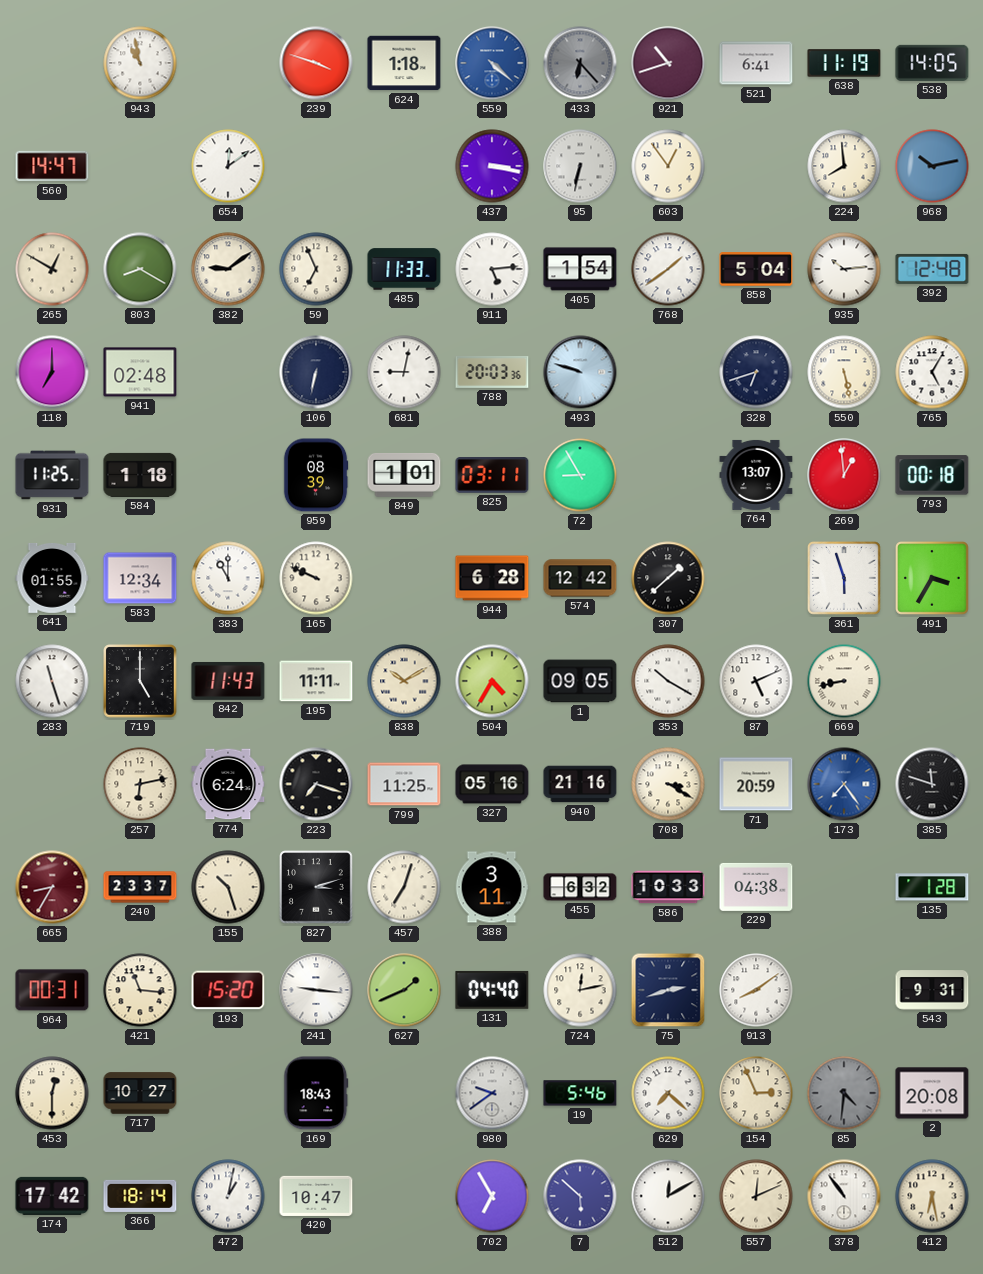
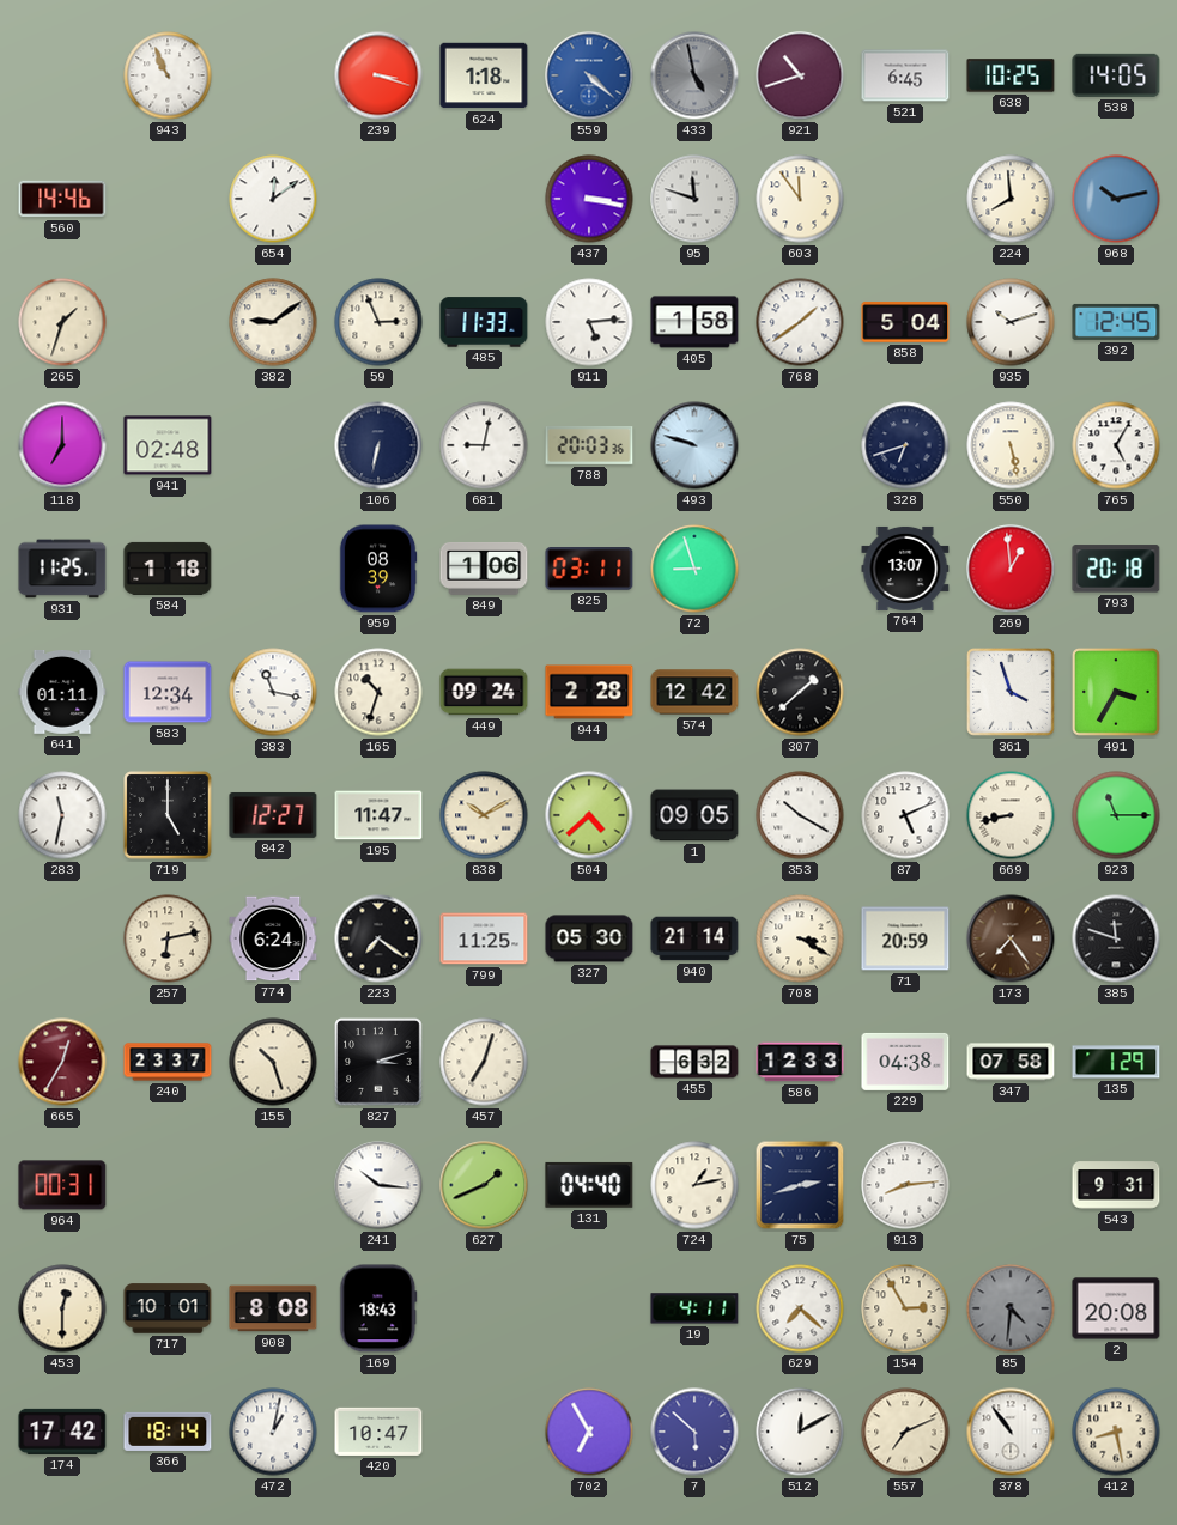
943: 10:58 -> 10:56 (168, 75)
239: 3:48 -> 3:18 (378, 75)
433: 6:23 -> 4:58 (694, 75)
521: 6:41 -> 6:45 (905, 75)
638: 11:19 -> 10:25 (1011, 75)
560: 14:47 -> 14:46 (62, 199)
95: 6:32 -> 11:48 (694, 199)
603: 12:54 -> 11:54 (800, 199)
265: 12:50 -> 1:33 (62, 322)
803: 8:20 -> none (140, 269)
59: 6:56 -> 2:56 (378, 322)
405: 1:54 -> 1:58 (694, 322)
935: 10:14 -> 10:12 (1011, 322)
392: 12:48 -> 12:45 (1116, 322)
849: 1:01 -> 1:06 (484, 569)
72: 8:55 -> 8:57 (694, 569)
793: 00:18 -> 20:18 (1116, 569)
641: 01:55 -> 01:11 (62, 692)
383: 11:00 -> 11:17 (273, 692)
165: 9:49 -> 10:33 (378, 692)
449: none -> 09:24 (484, 692)
944: 6:28 -> 2:28 (589, 692)
361: 5:57 -> 3:57 (1012, 693)
283: 11:27 -> 11:32 (62, 815)
842: 11:43 -> 12:27 (273, 815)
195: 11:11 -> 11:47 (378, 815)
504: 4:35 -> 4:38 (589, 815)
923: none -> 11:15 (1116, 815)
223: 7:18 -> 7:21 (378, 938)
327: 05:16 -> 05:30 (589, 938)
940: 21:16 -> 21:14 (694, 938)
173 dial: blue -> brown (1011, 938)
665: 8:35 -> 12:35 (62, 1062)
388: 3:11 -> none (492, 887)
586: 10:33 -> 12:33 (800, 1062)
347: none -> 07:58 (1011, 1062)
135: 1:28 -> 1:29 (1116, 1062)
421: 11:16 -> none (140, 990)
193: 15:20 -> none (228, 990)
241: 9:16 -> 10:16 (378, 1185)
724: 12:13 -> 1:13 (694, 1185)
913: 8:09 -> 8:14 (905, 1185)
717: 10:27 -> 10:01 (168, 1308)
908: none -> 8:08 (273, 1308)
980: 9:39 -> none (492, 1093)
19: 5:46 -> 4:11 (694, 1308)
154: 2:56 -> 2:55 (905, 1308)
557: 12:11 -> 7:11 (905, 1432)
412: 6:28 -> 8:28 (1116, 1432)
